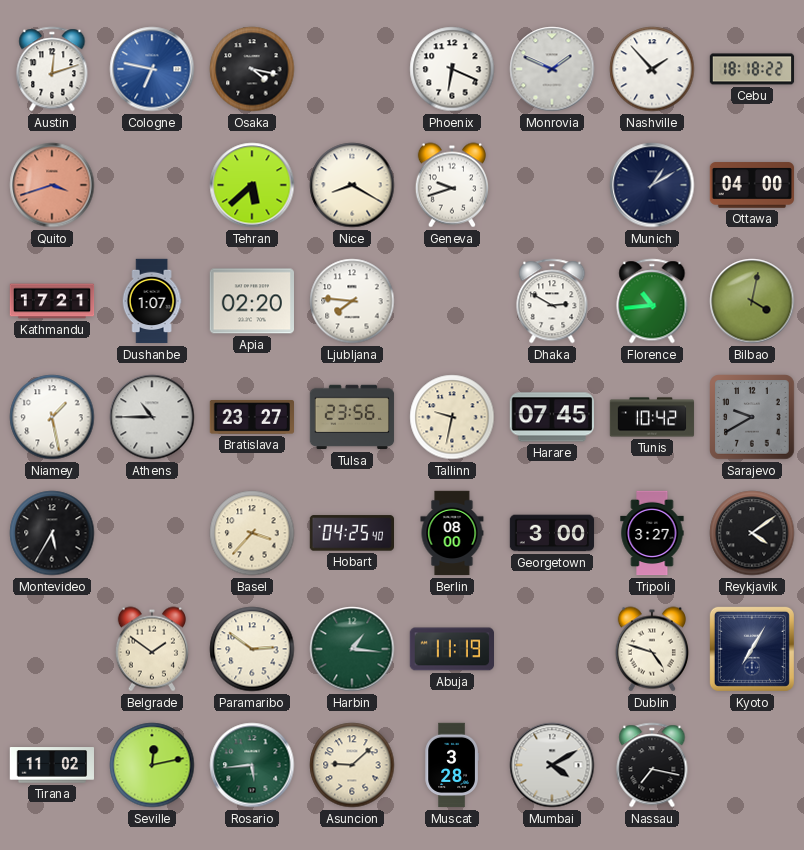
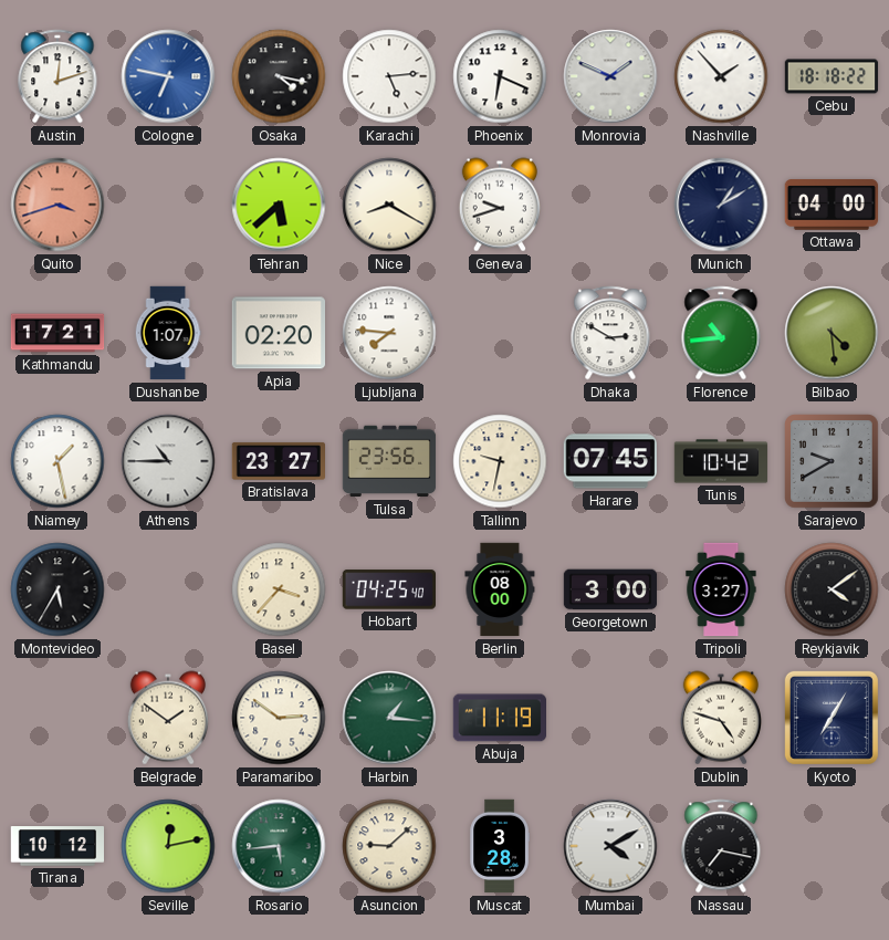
Karachi: none -> 5:14 (389, 76)
Bilbao: 4:02 -> 4:29 (832, 333)
Tirana: 11:02 -> 10:12 (57, 846)
